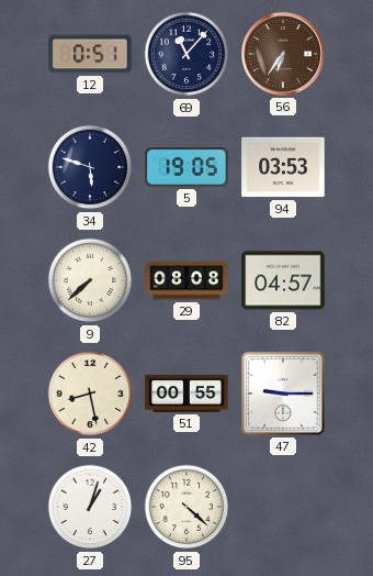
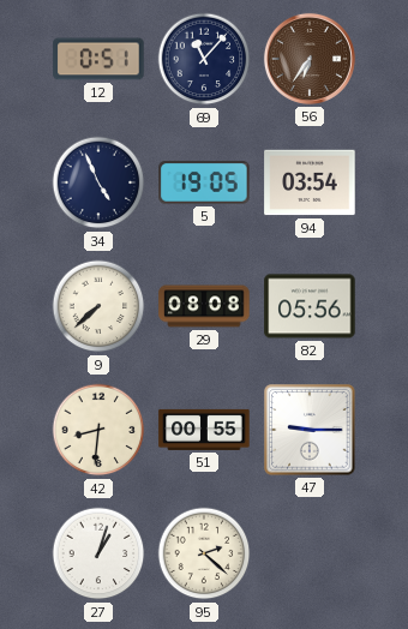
34: 5:48 -> 4:56 (98, 182)
94: 03:53 -> 03:54 (310, 182)
82: 04:57 -> 05:56 (310, 306)
42: 8:28 -> 8:31 (98, 430)
95: 4:22 -> 2:22 (204, 553)
